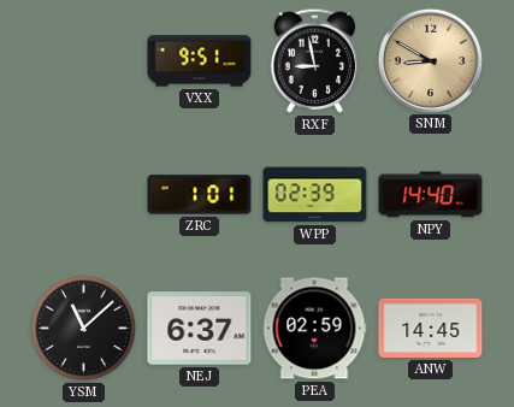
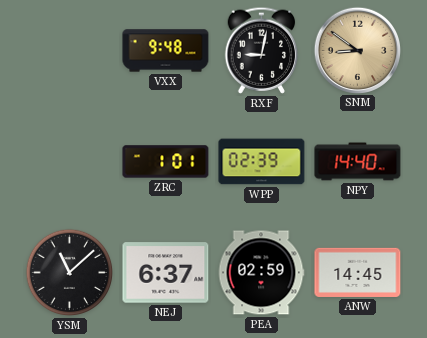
VXX: 9:51 -> 9:48 (166, 51)
RXF: 8:58 -> 9:02 (262, 50)
SNM: 8:50 -> 8:51 (357, 50)
